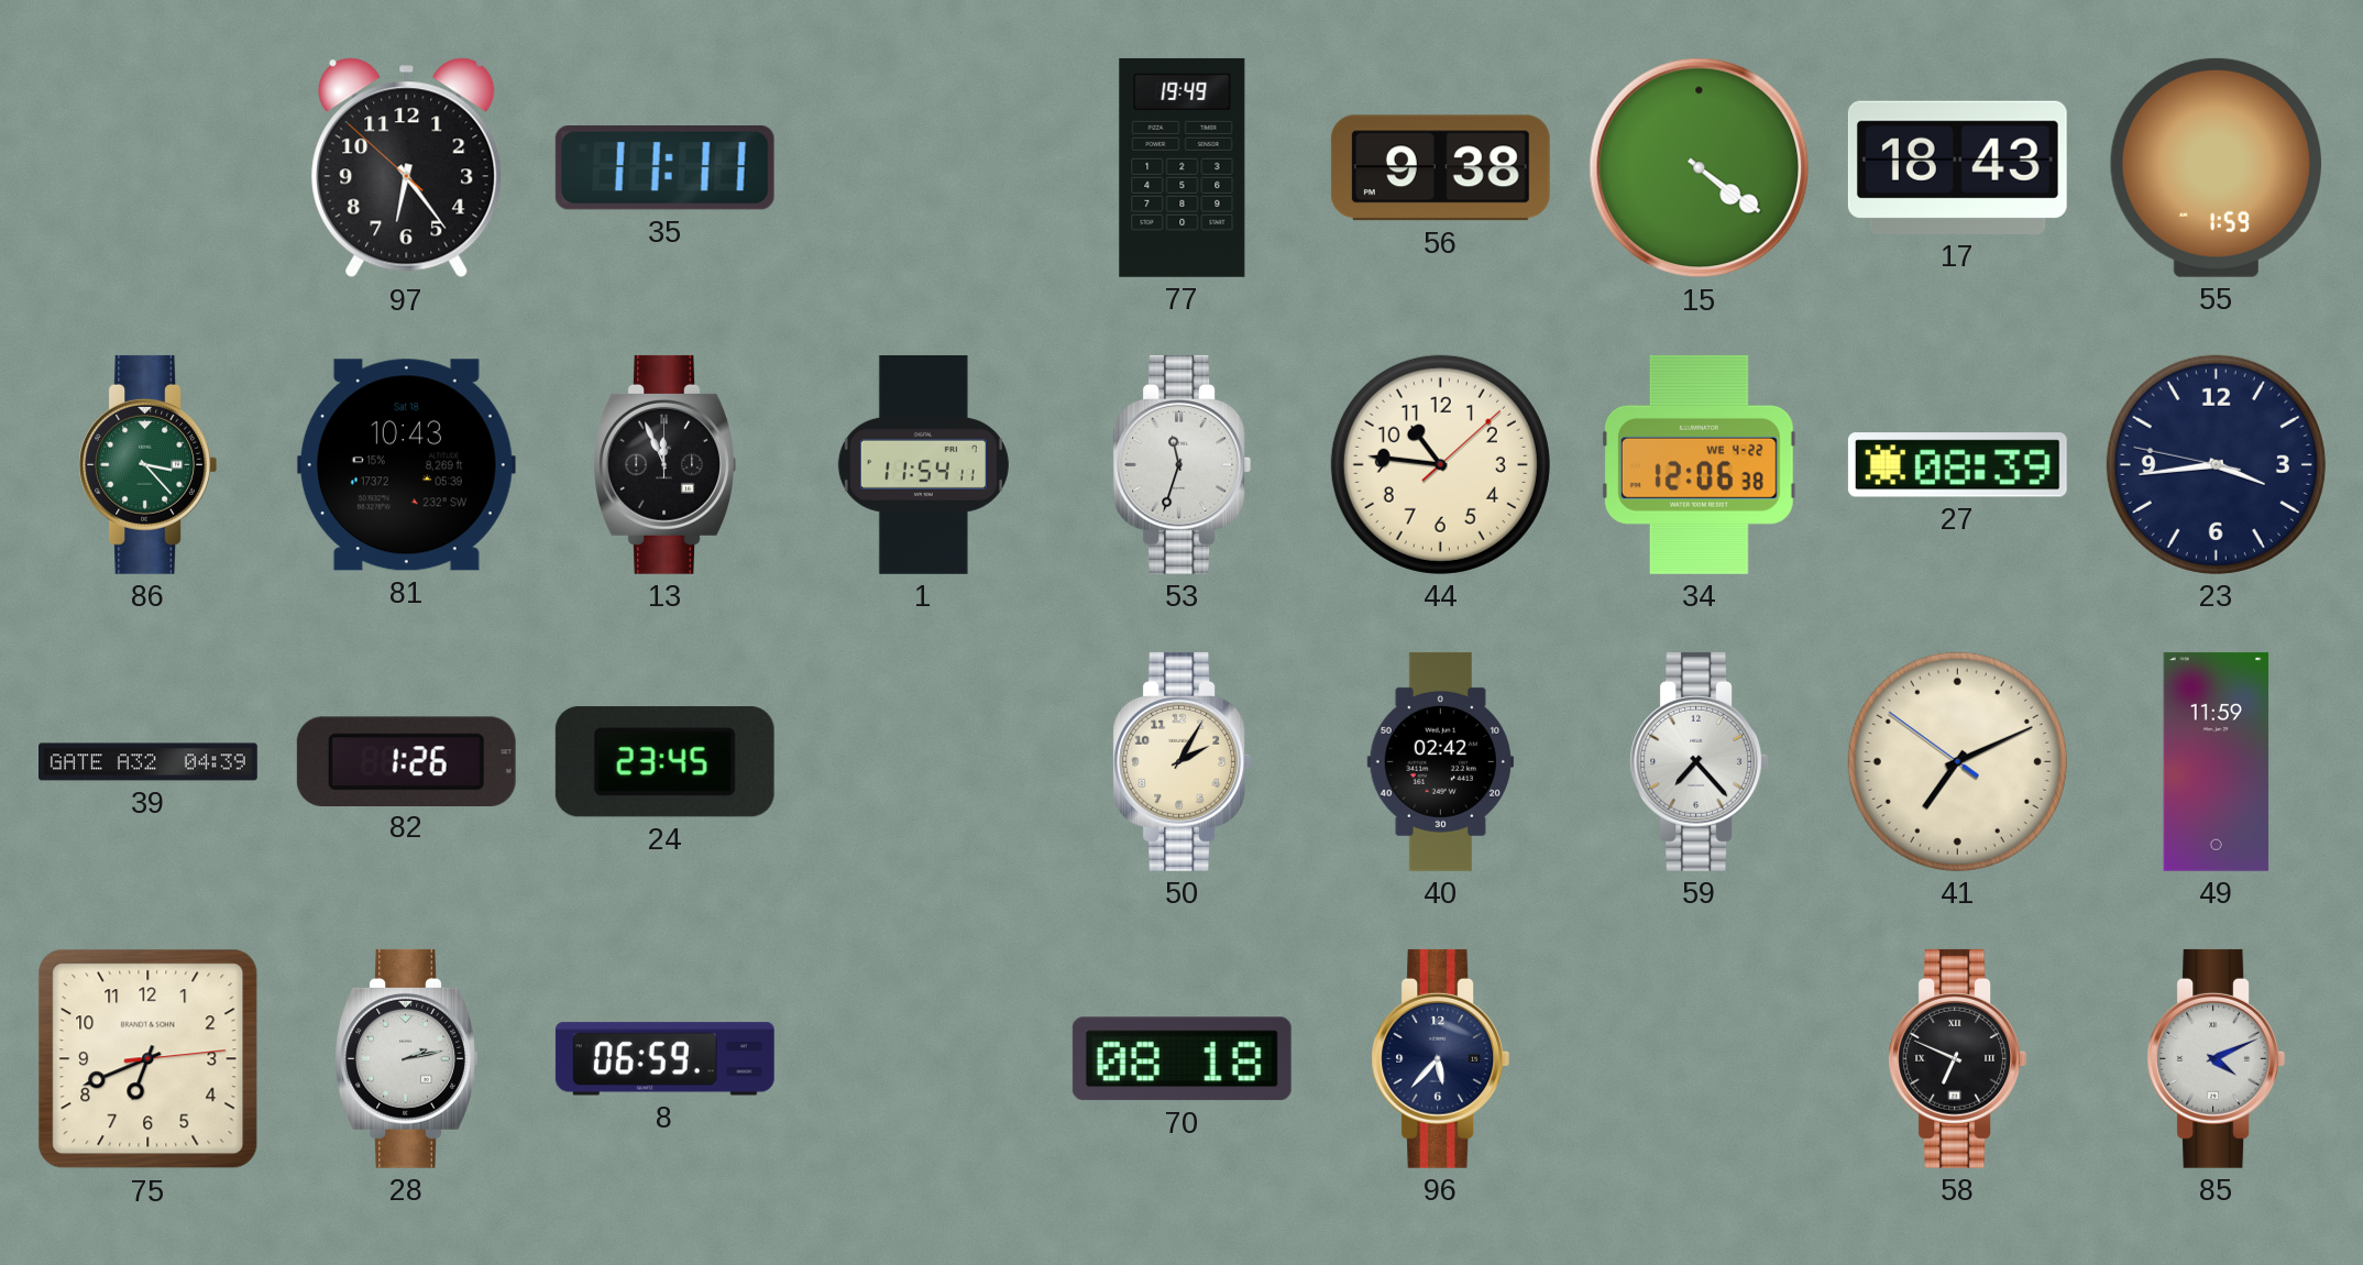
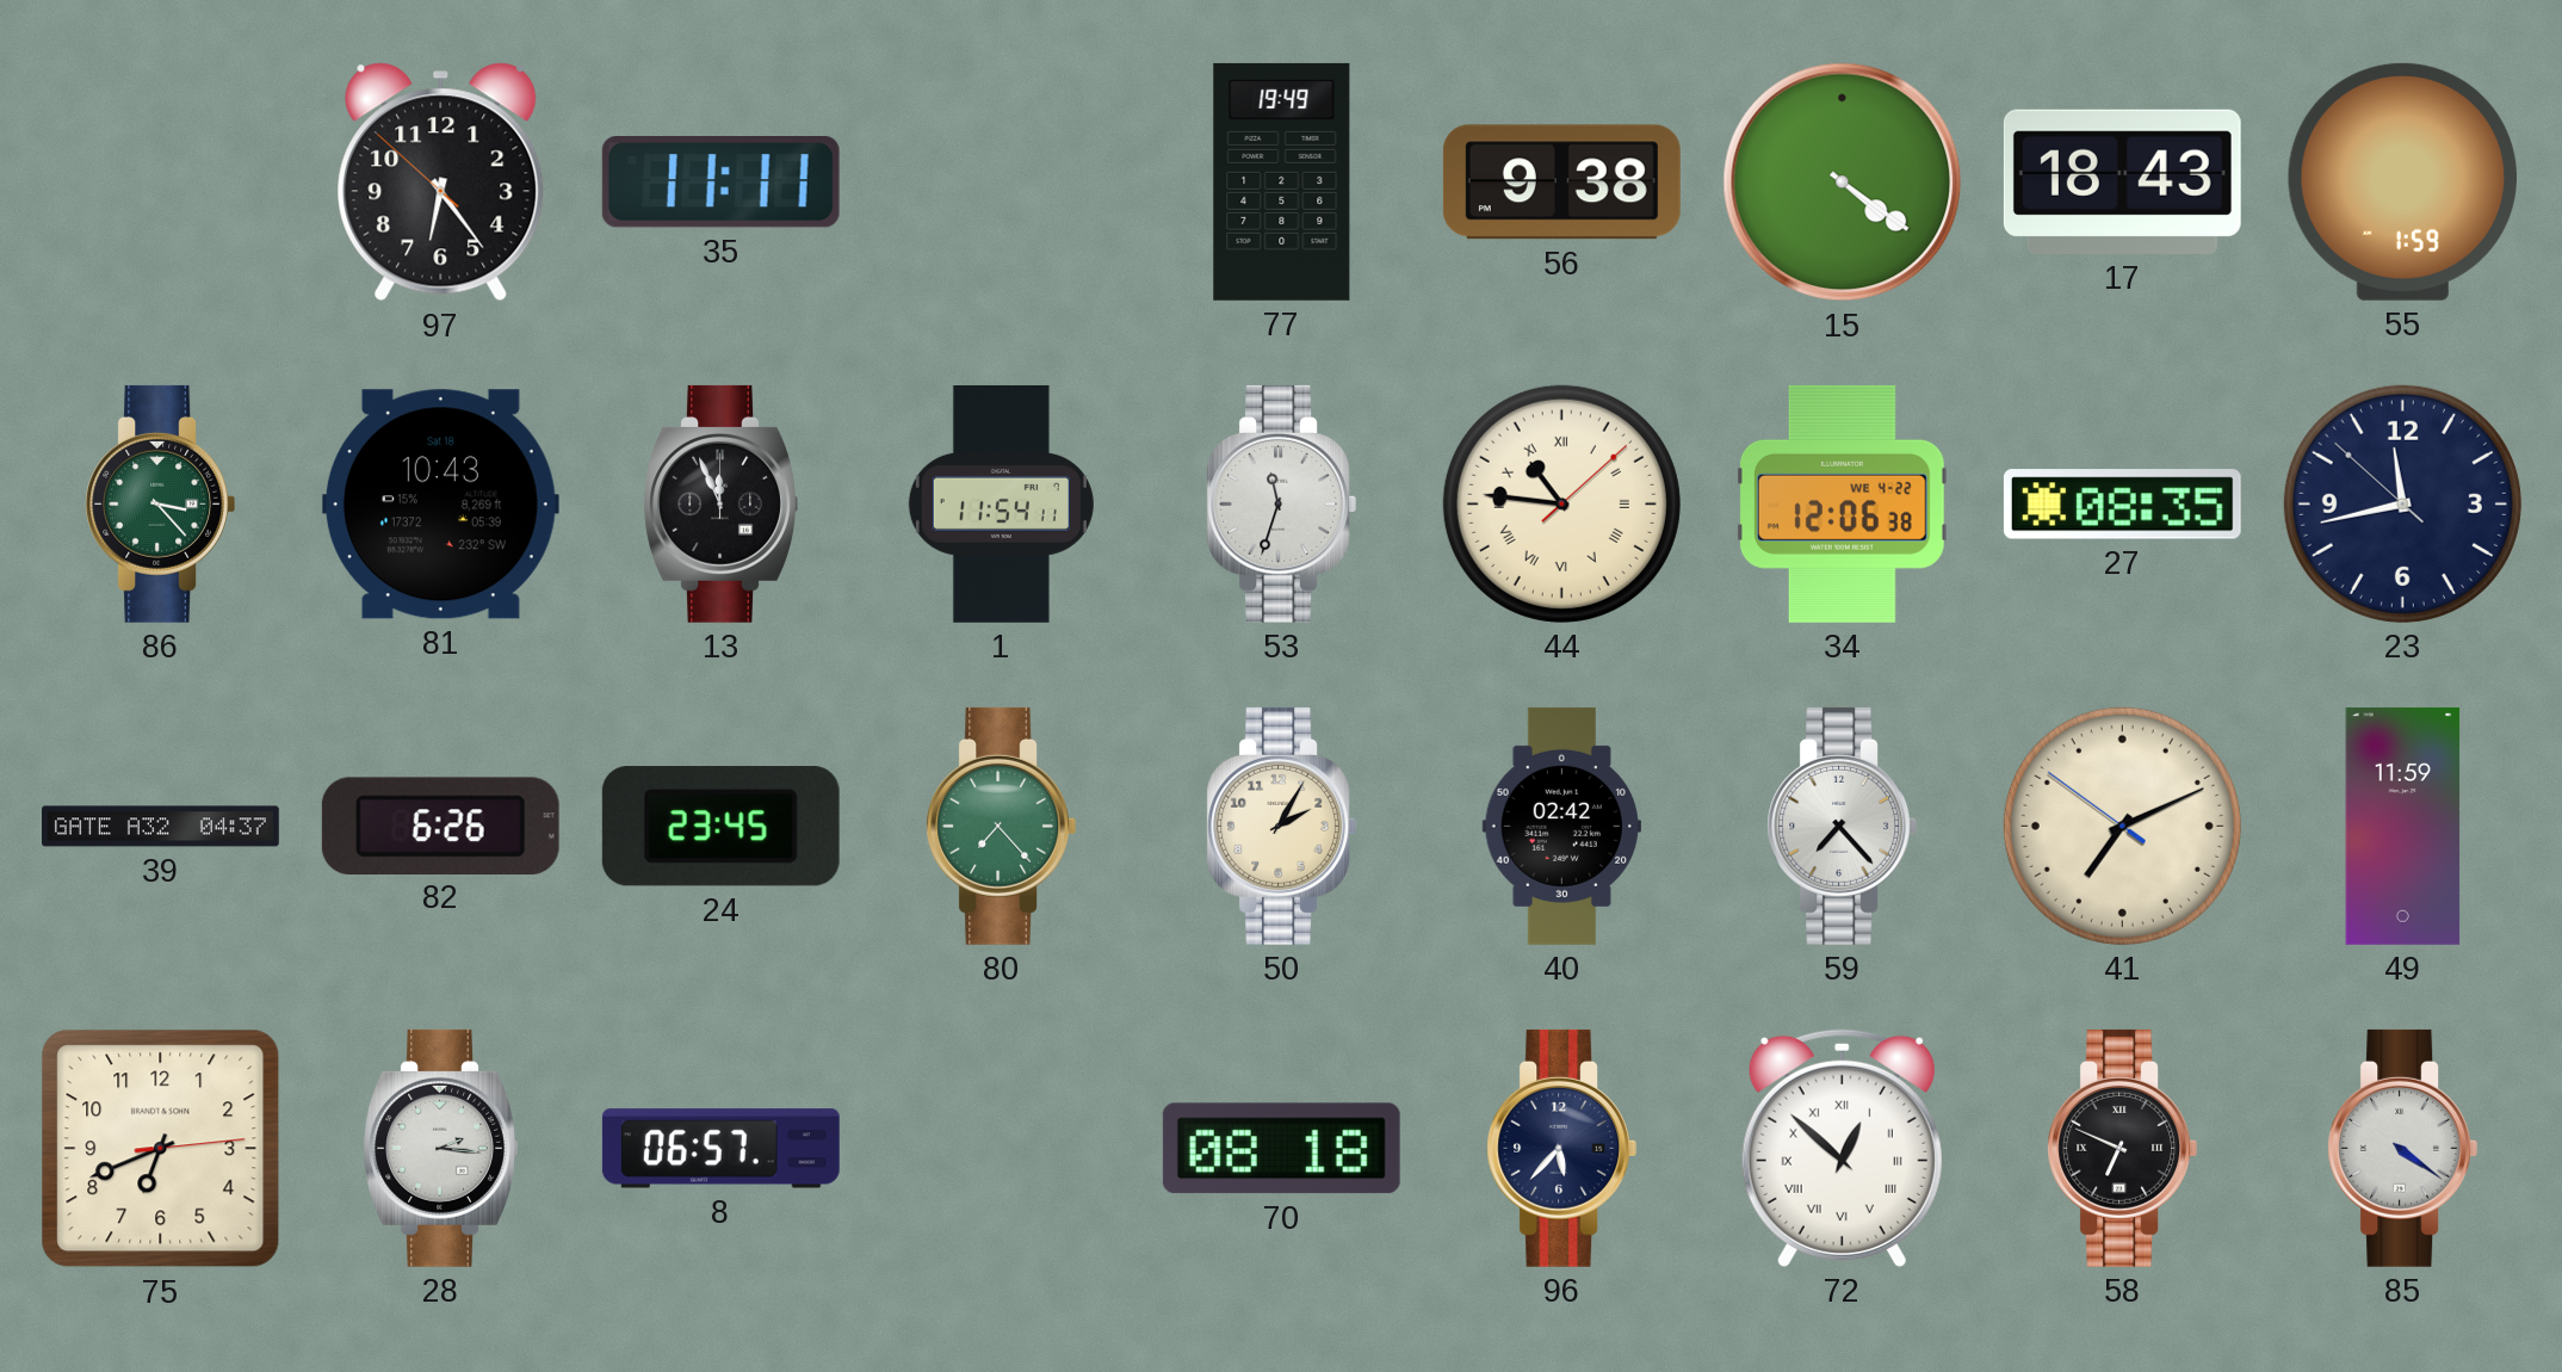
44 numerals: Arabic -> Roman (1561, 503)
27: 08:39 -> 08:35 (2122, 505)
23: 3:43 -> 11:42 (2402, 503)
39: 04:39 -> 04:37 (161, 827)
82: 1:26 -> 6:26 (440, 826)
80: none -> 7:23 (1002, 826)
28: 2:13 -> 2:16 (440, 1148)
8: 06:59 -> 06:57 (720, 1149)
72: none -> 12:52 (1842, 1148)
85: 4:11 -> 4:21 (2403, 1148)
